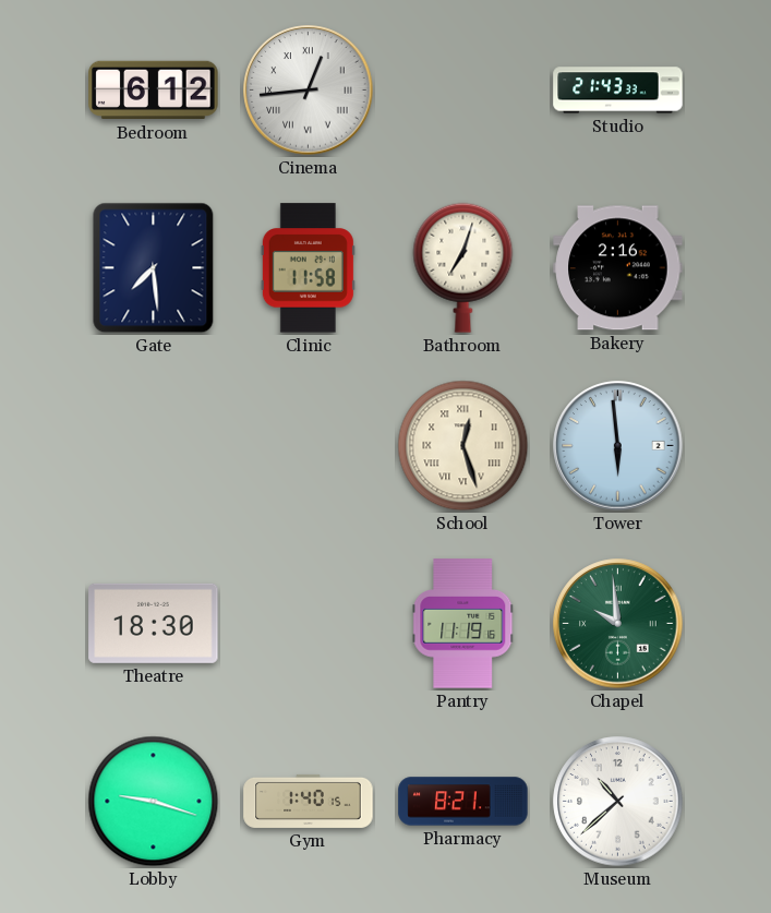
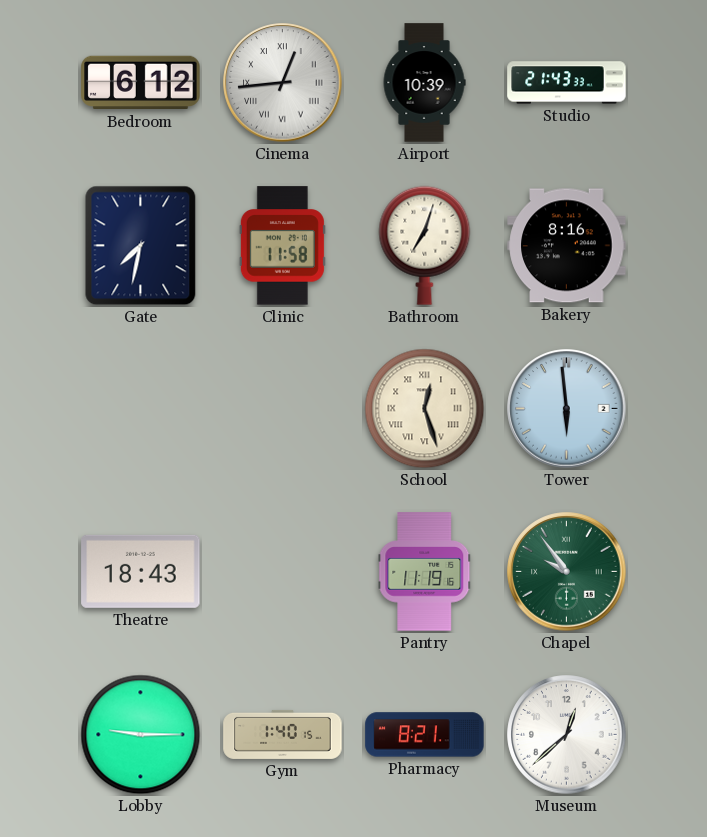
Airport: none -> 10:39 (424, 83)
Gate: 7:29 -> 7:32 (141, 246)
Bakery: 2:16 -> 8:16 (567, 246)
Theatre: 18:30 -> 18:43 (141, 571)
Chapel: 9:59 -> 9:54 (567, 572)
Lobby: 9:18 -> 9:15 (141, 735)
Museum: 10:38 -> 12:38 (567, 735)
